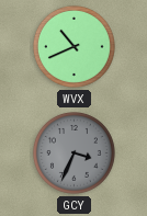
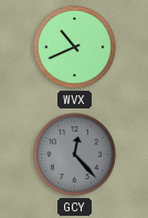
GCY: 3:34 -> 12:23 (74, 154)
